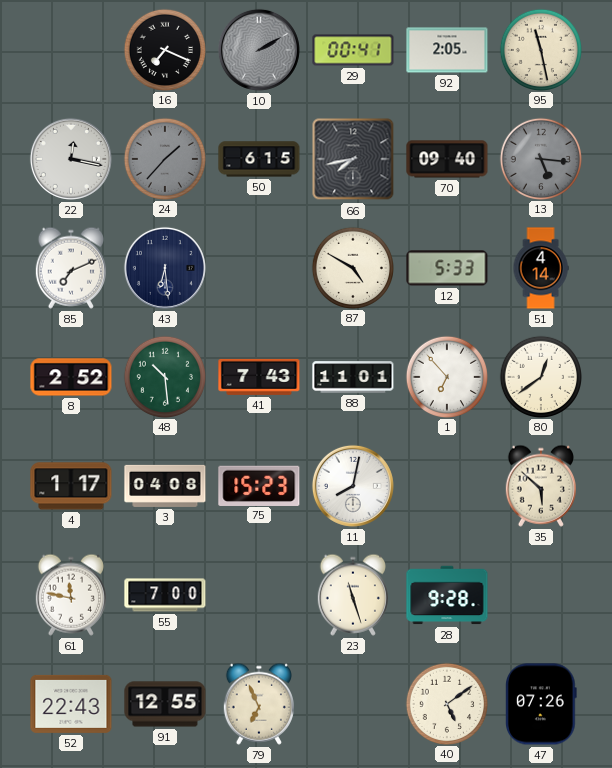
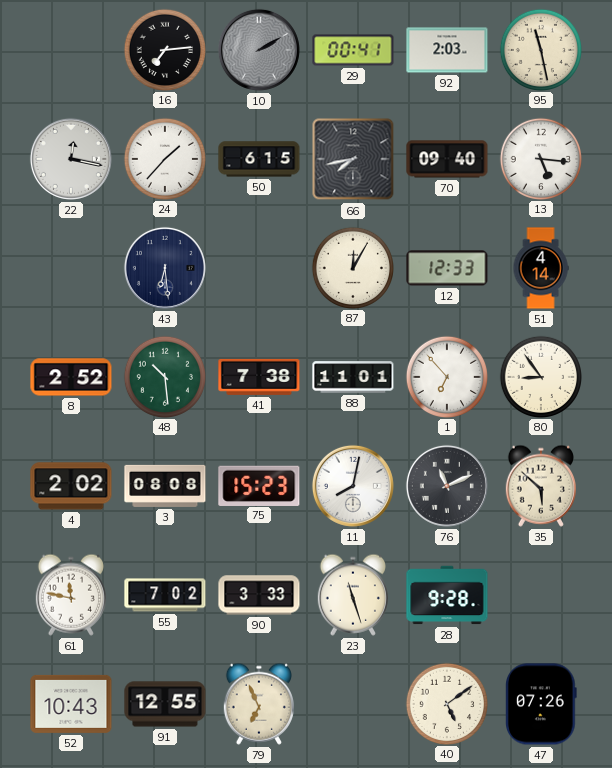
16: 7:19 -> 7:14 (164, 49)
92: 2:05 -> 2:03 (447, 50)
24 dial: grey -> white (164, 158)
13 dial: grey -> white (540, 158)
85: 7:11 -> none (71, 268)
87: 4:50 -> 12:05 (352, 267)
12: 5:33 -> 12:33 (447, 268)
41: 7:43 -> 7:38 (259, 377)
80: 12:39 -> 8:54 (540, 376)
4: 1:17 -> 2:02 (71, 486)
3: 04:08 -> 08:08 (165, 486)
76: none -> 11:11 (447, 486)
55: 7:00 -> 7:02 (165, 595)
90: none -> 3:33 (259, 595)
52: 22:43 -> 10:43 (71, 704)
